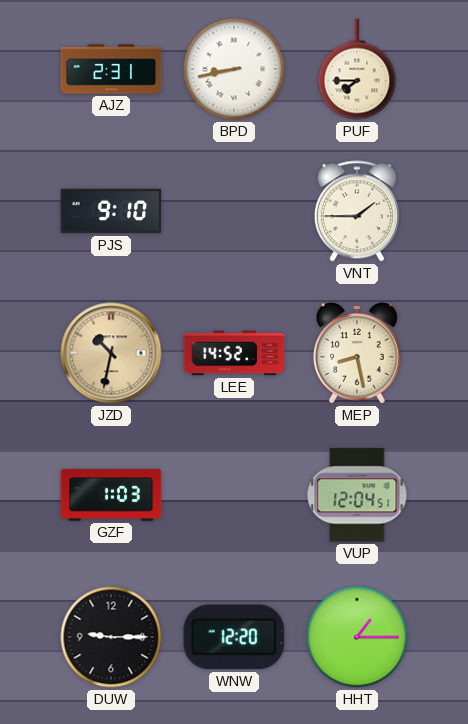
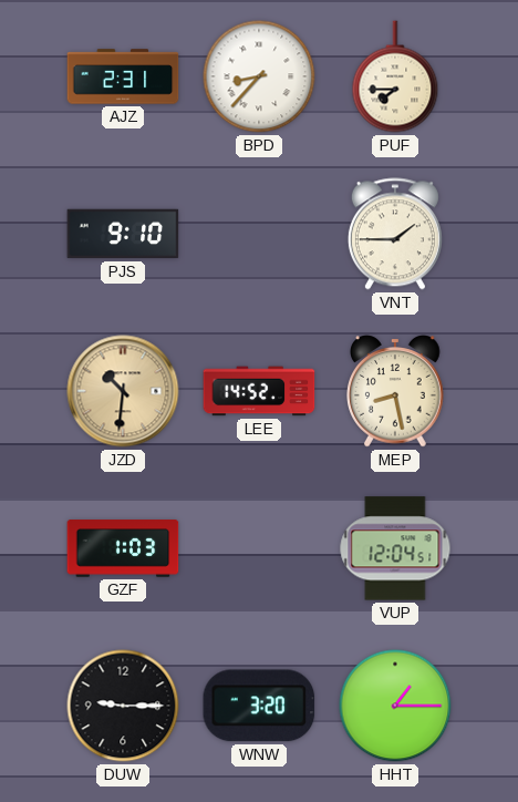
BPD: 8:43 -> 8:37 (259, 76)
JZD: 10:32 -> 10:31 (123, 391)
WNW: 12:20 -> 3:20 (259, 706)
